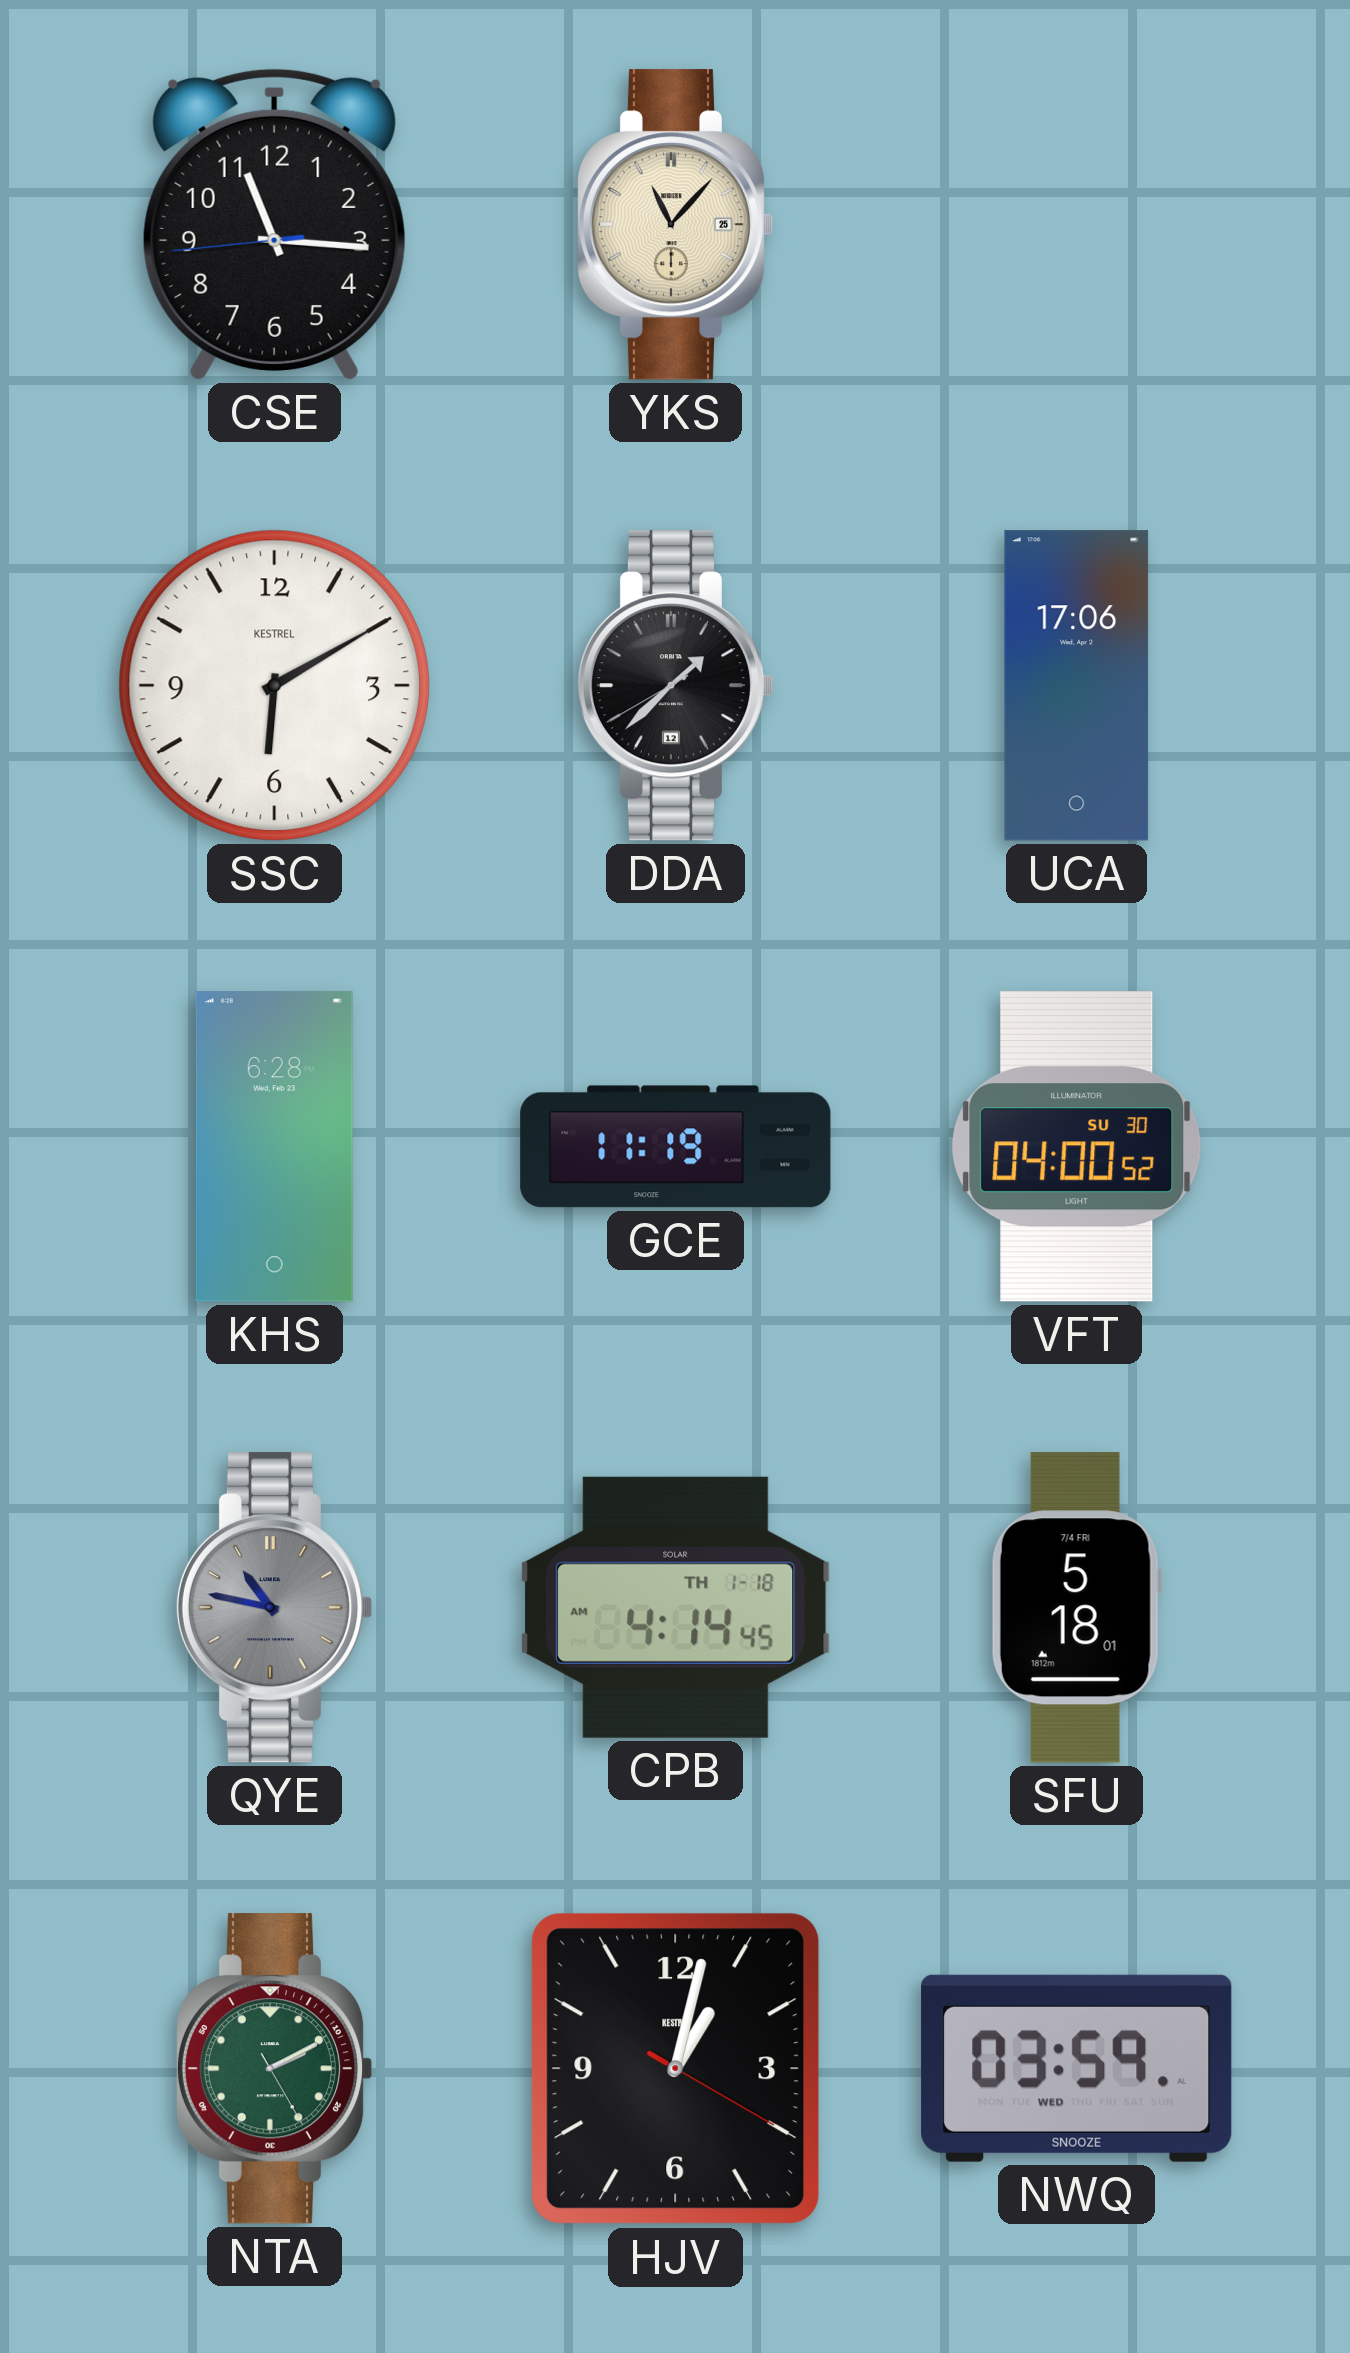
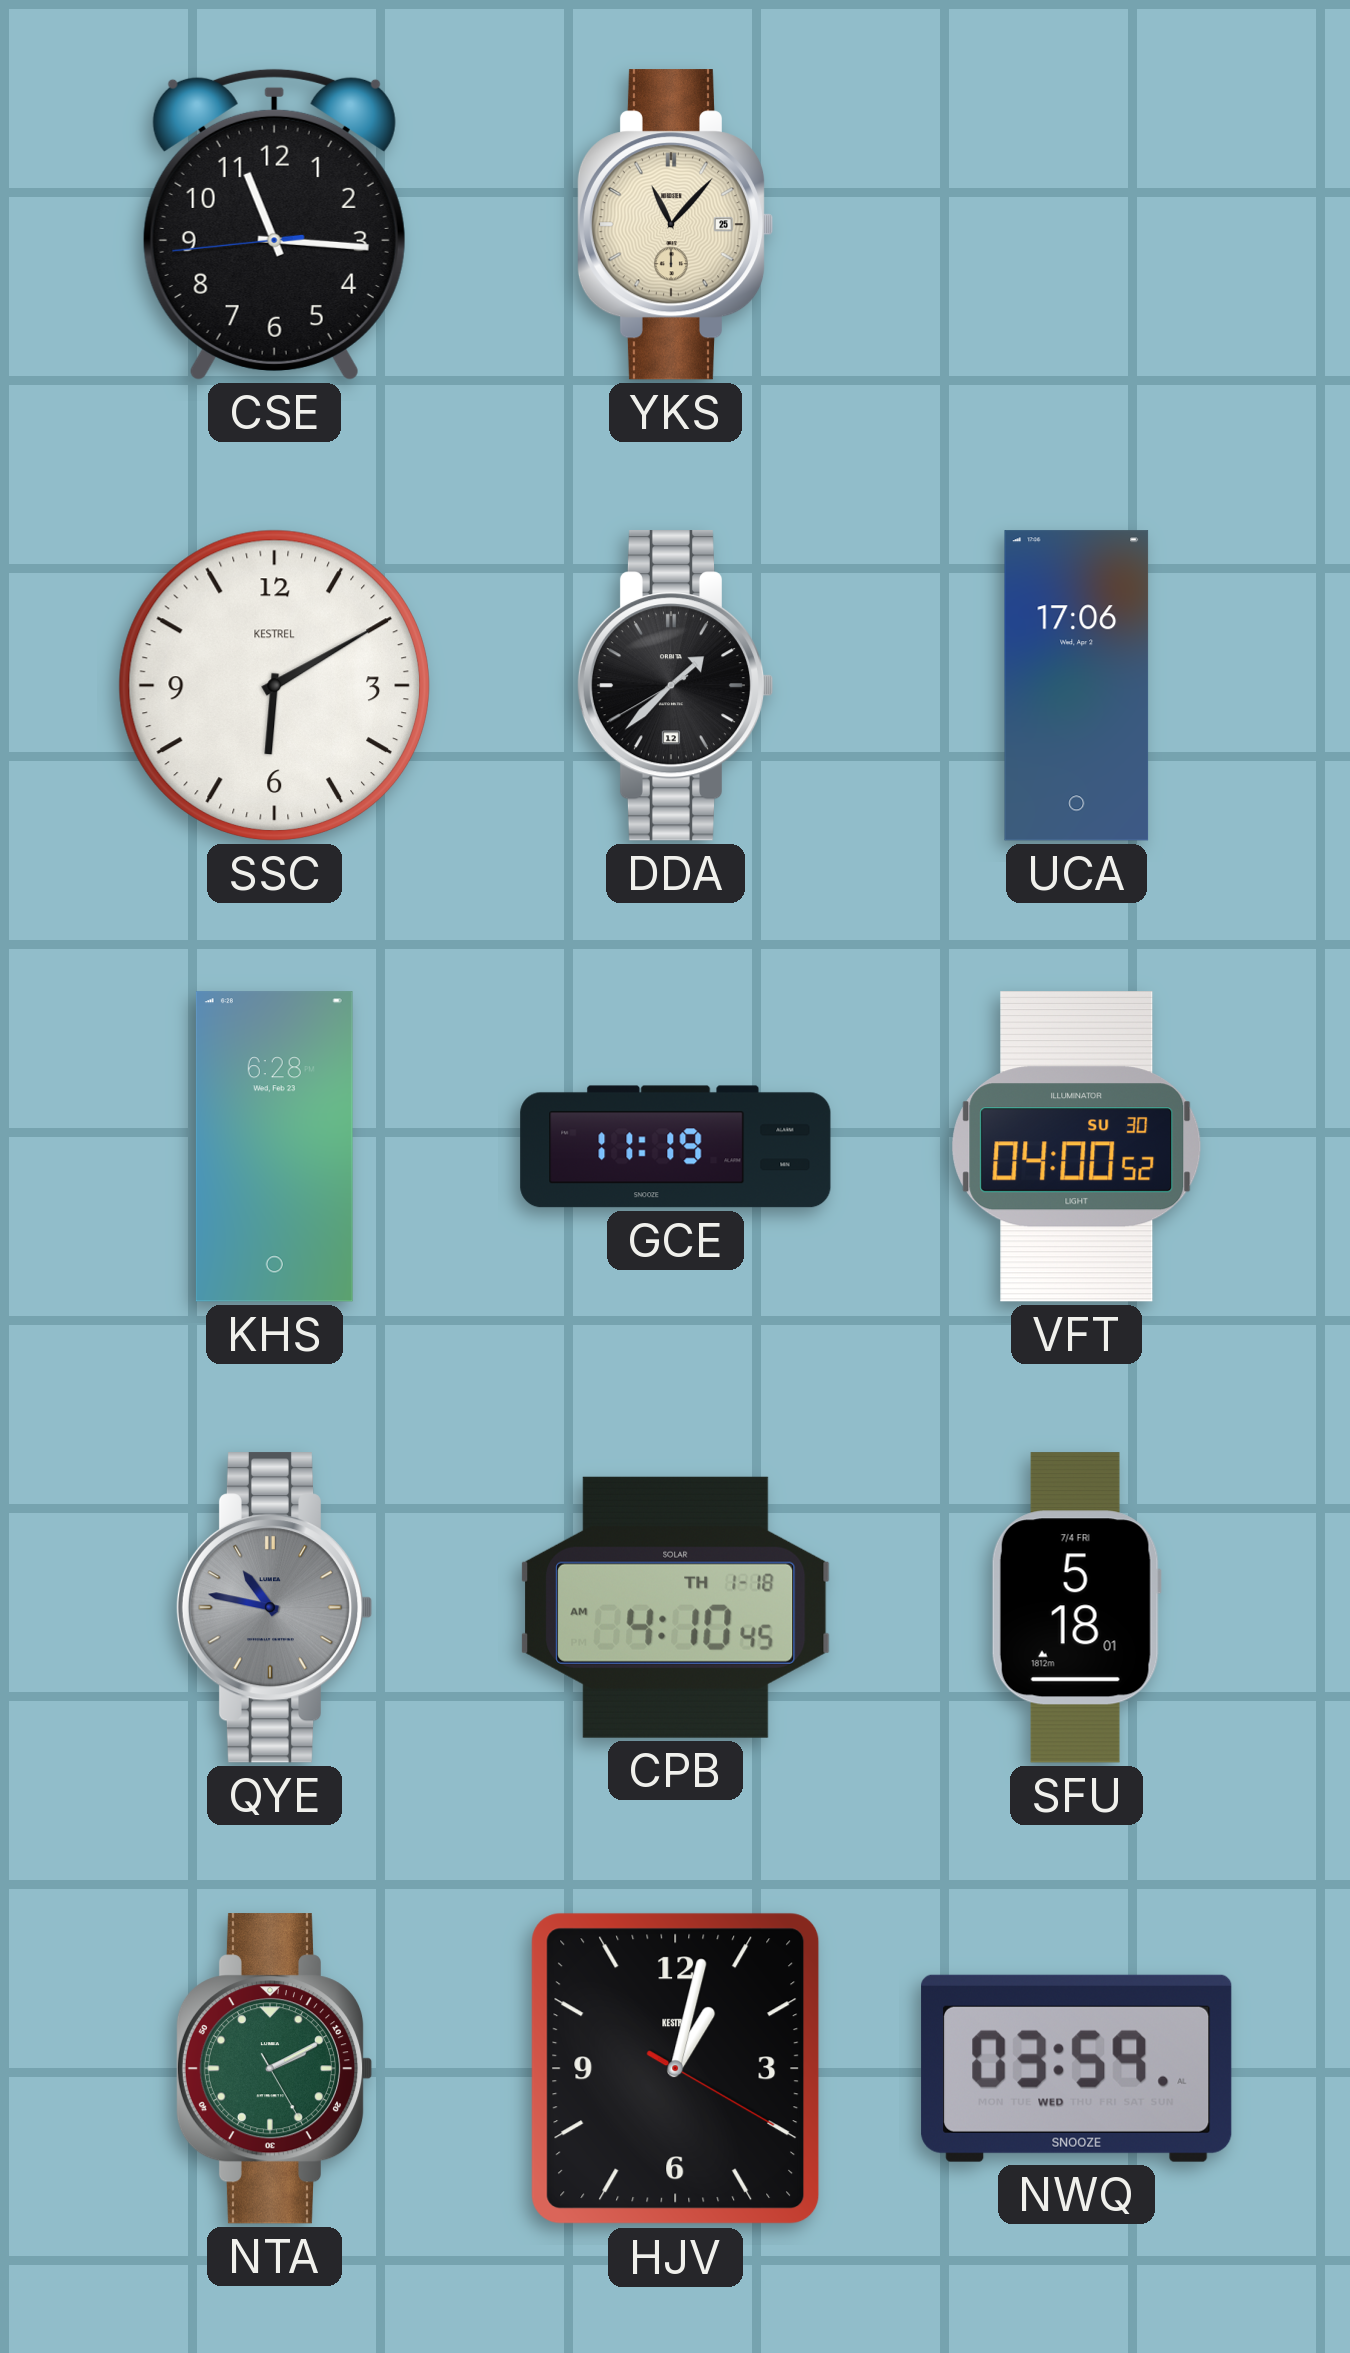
CPB: 4:14 -> 4:10 (676, 1607)
